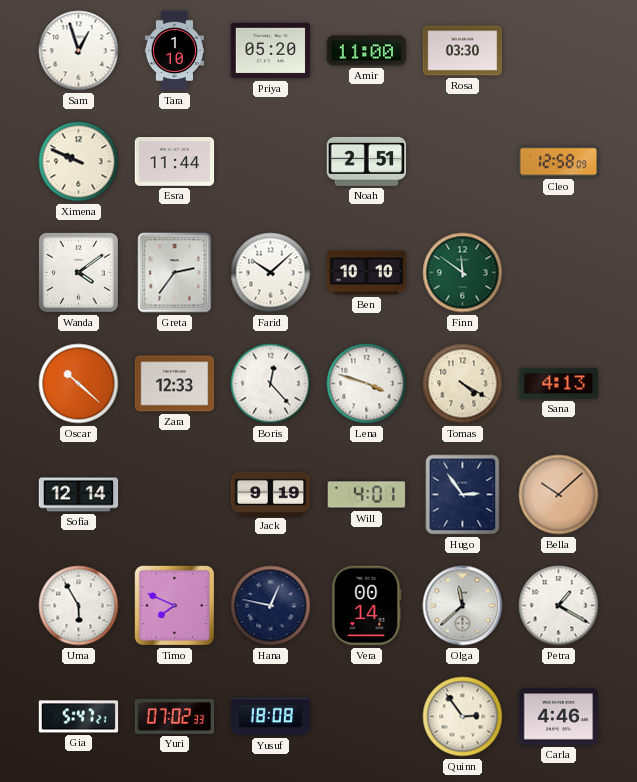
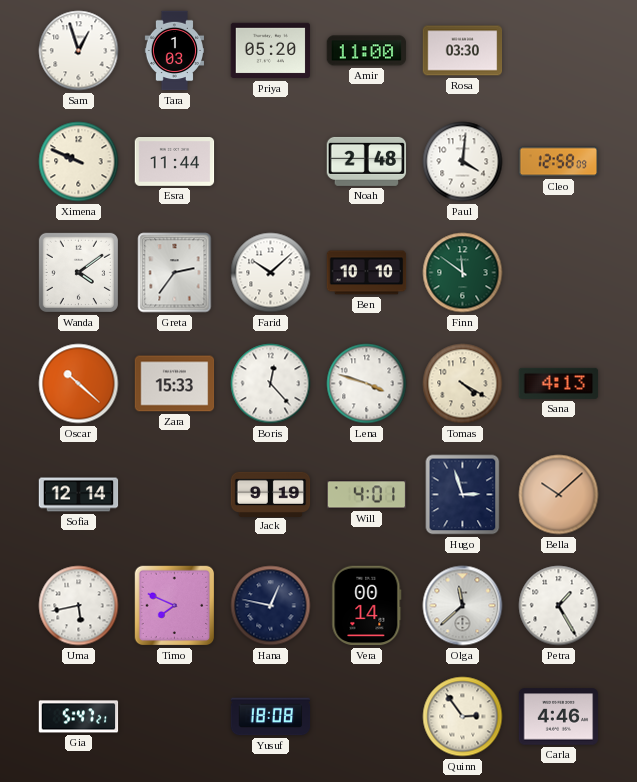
Tara: 1:10 -> 1:03 (174, 51)
Noah: 2:51 -> 2:48 (367, 161)
Paul: none -> 4:01 (463, 162)
Zara: 12:33 -> 15:33 (175, 384)
Hugo: 2:54 -> 2:57 (463, 495)
Uma: 5:55 -> 5:43 (79, 606)
Petra: 1:20 -> 1:25 (559, 606)
Yuri: 07:02 -> none (175, 716)
